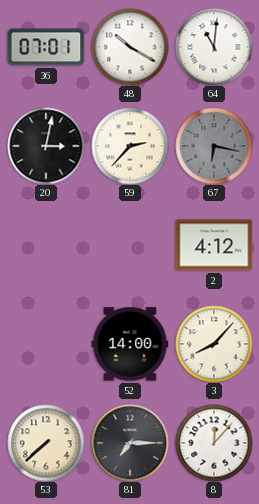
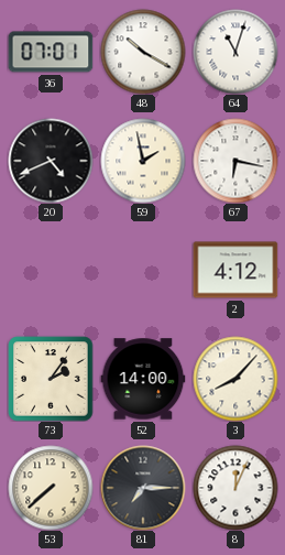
64: 11:01 -> 11:03 (235, 52)
20: 3:02 -> 4:41 (51, 161)
59: 2:37 -> 1:58 (143, 161)
67 dial: grey -> white (235, 161)
73: none -> 2:06 (51, 379)
8: 12:07 -> 12:04 (235, 488)
